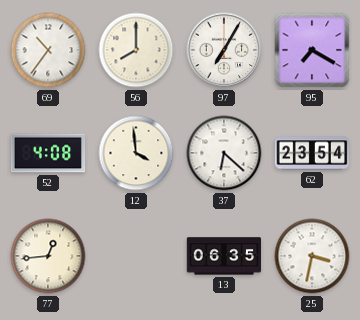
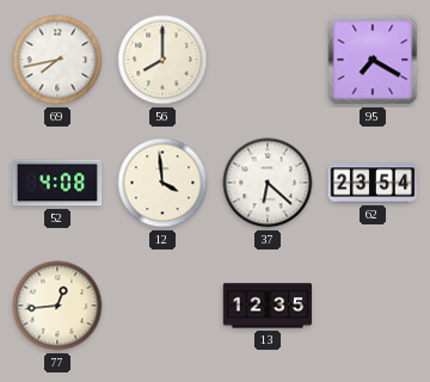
69: 10:36 -> 7:43 (57, 60)
97: 7:05 -> none (224, 50)
13: 06:35 -> 12:35 (268, 306)
25: 3:32 -> none (312, 256)
